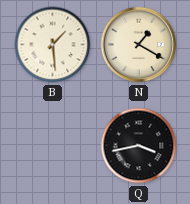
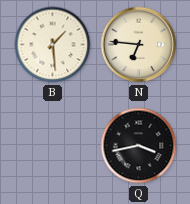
N: 1:20 -> 6:46 (139, 45)
